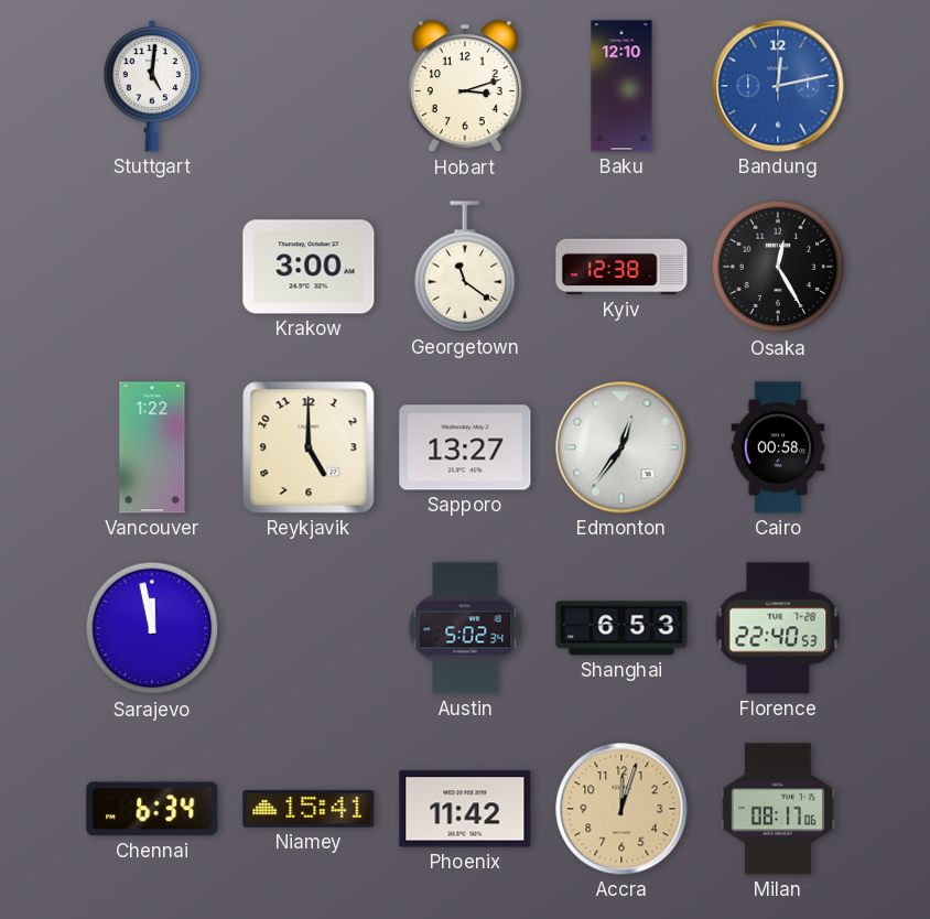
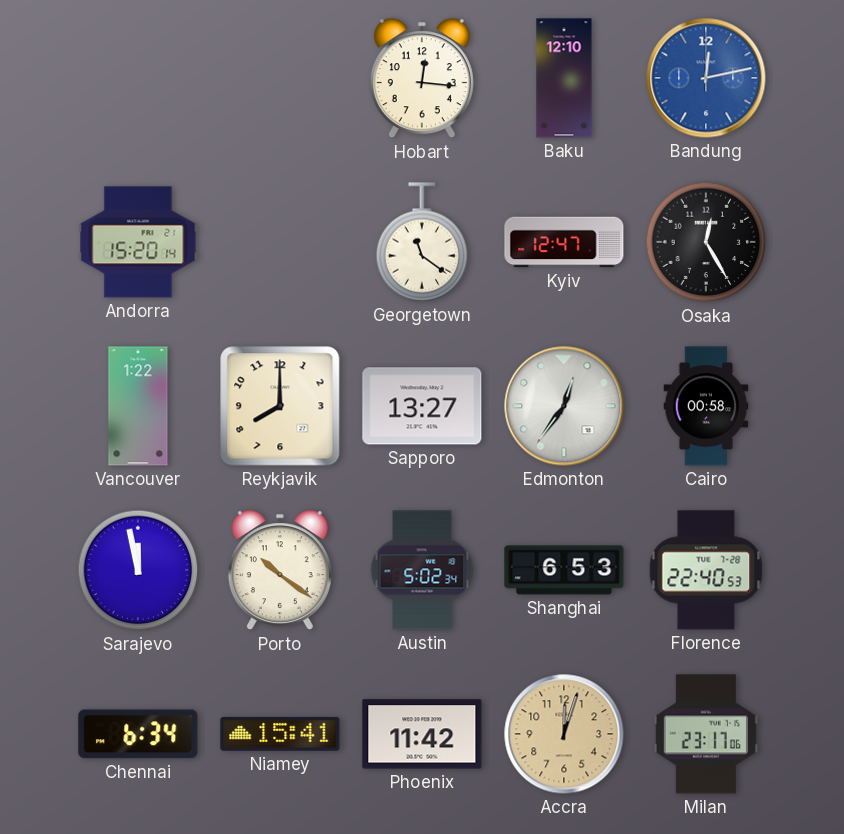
Stuttgart: 5:01 -> none (152, 86)
Hobart: 3:12 -> 12:16 (422, 79)
Andorra: none -> 15:20 (138, 242)
Krakow: 3:00 -> none (309, 267)
Kyiv: 12:38 -> 12:47 (564, 242)
Reykjavik: 5:00 -> 8:00 (280, 406)
Porto: none -> 10:21 (280, 571)
Milan: 08:17 -> 23:17 (706, 734)
